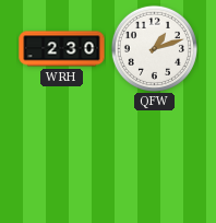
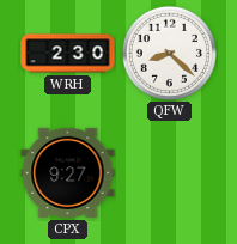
QFW: 1:12 -> 8:22 (169, 53)
CPX: none -> 9:27 (68, 172)
